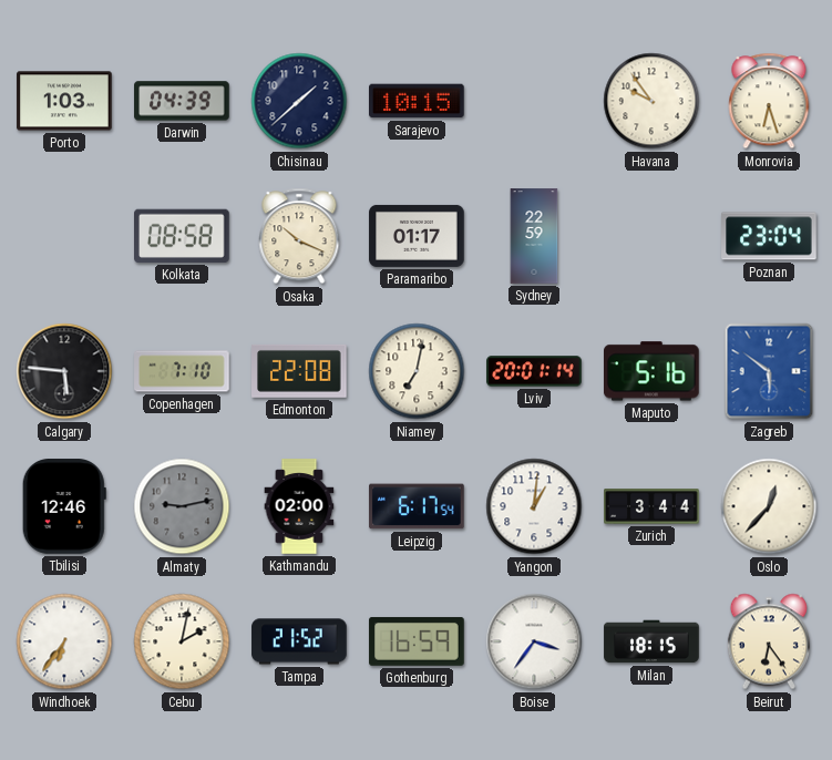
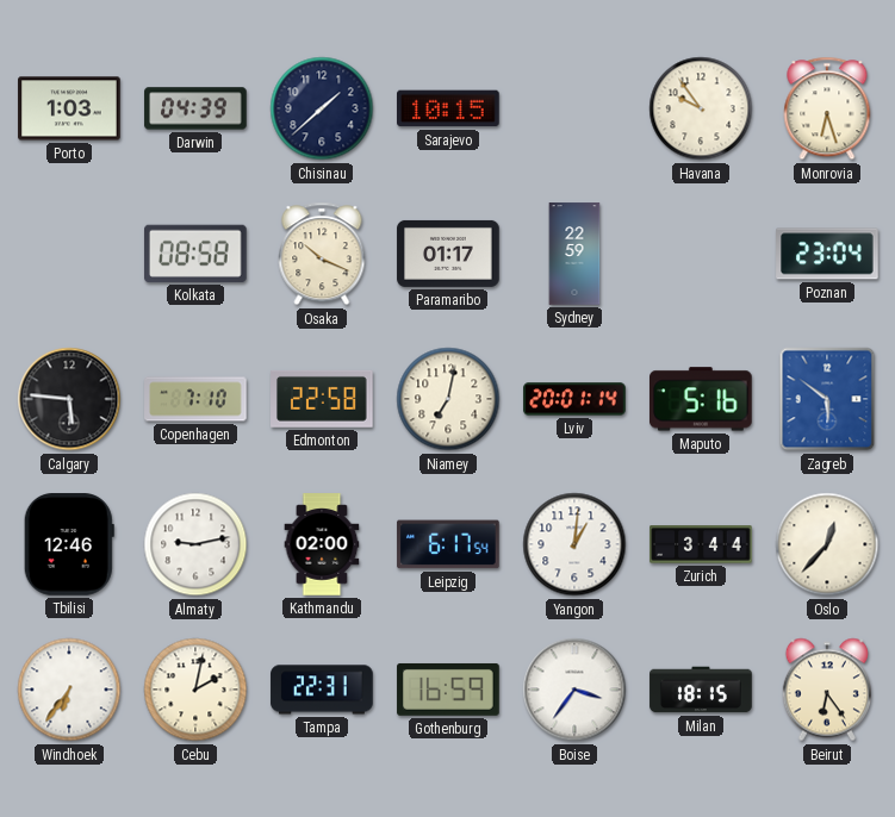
Edmonton: 22:08 -> 22:58 (323, 399)
Almaty dial: grey -> white (195, 544)
Tampa: 21:52 -> 22:31 (322, 690)
